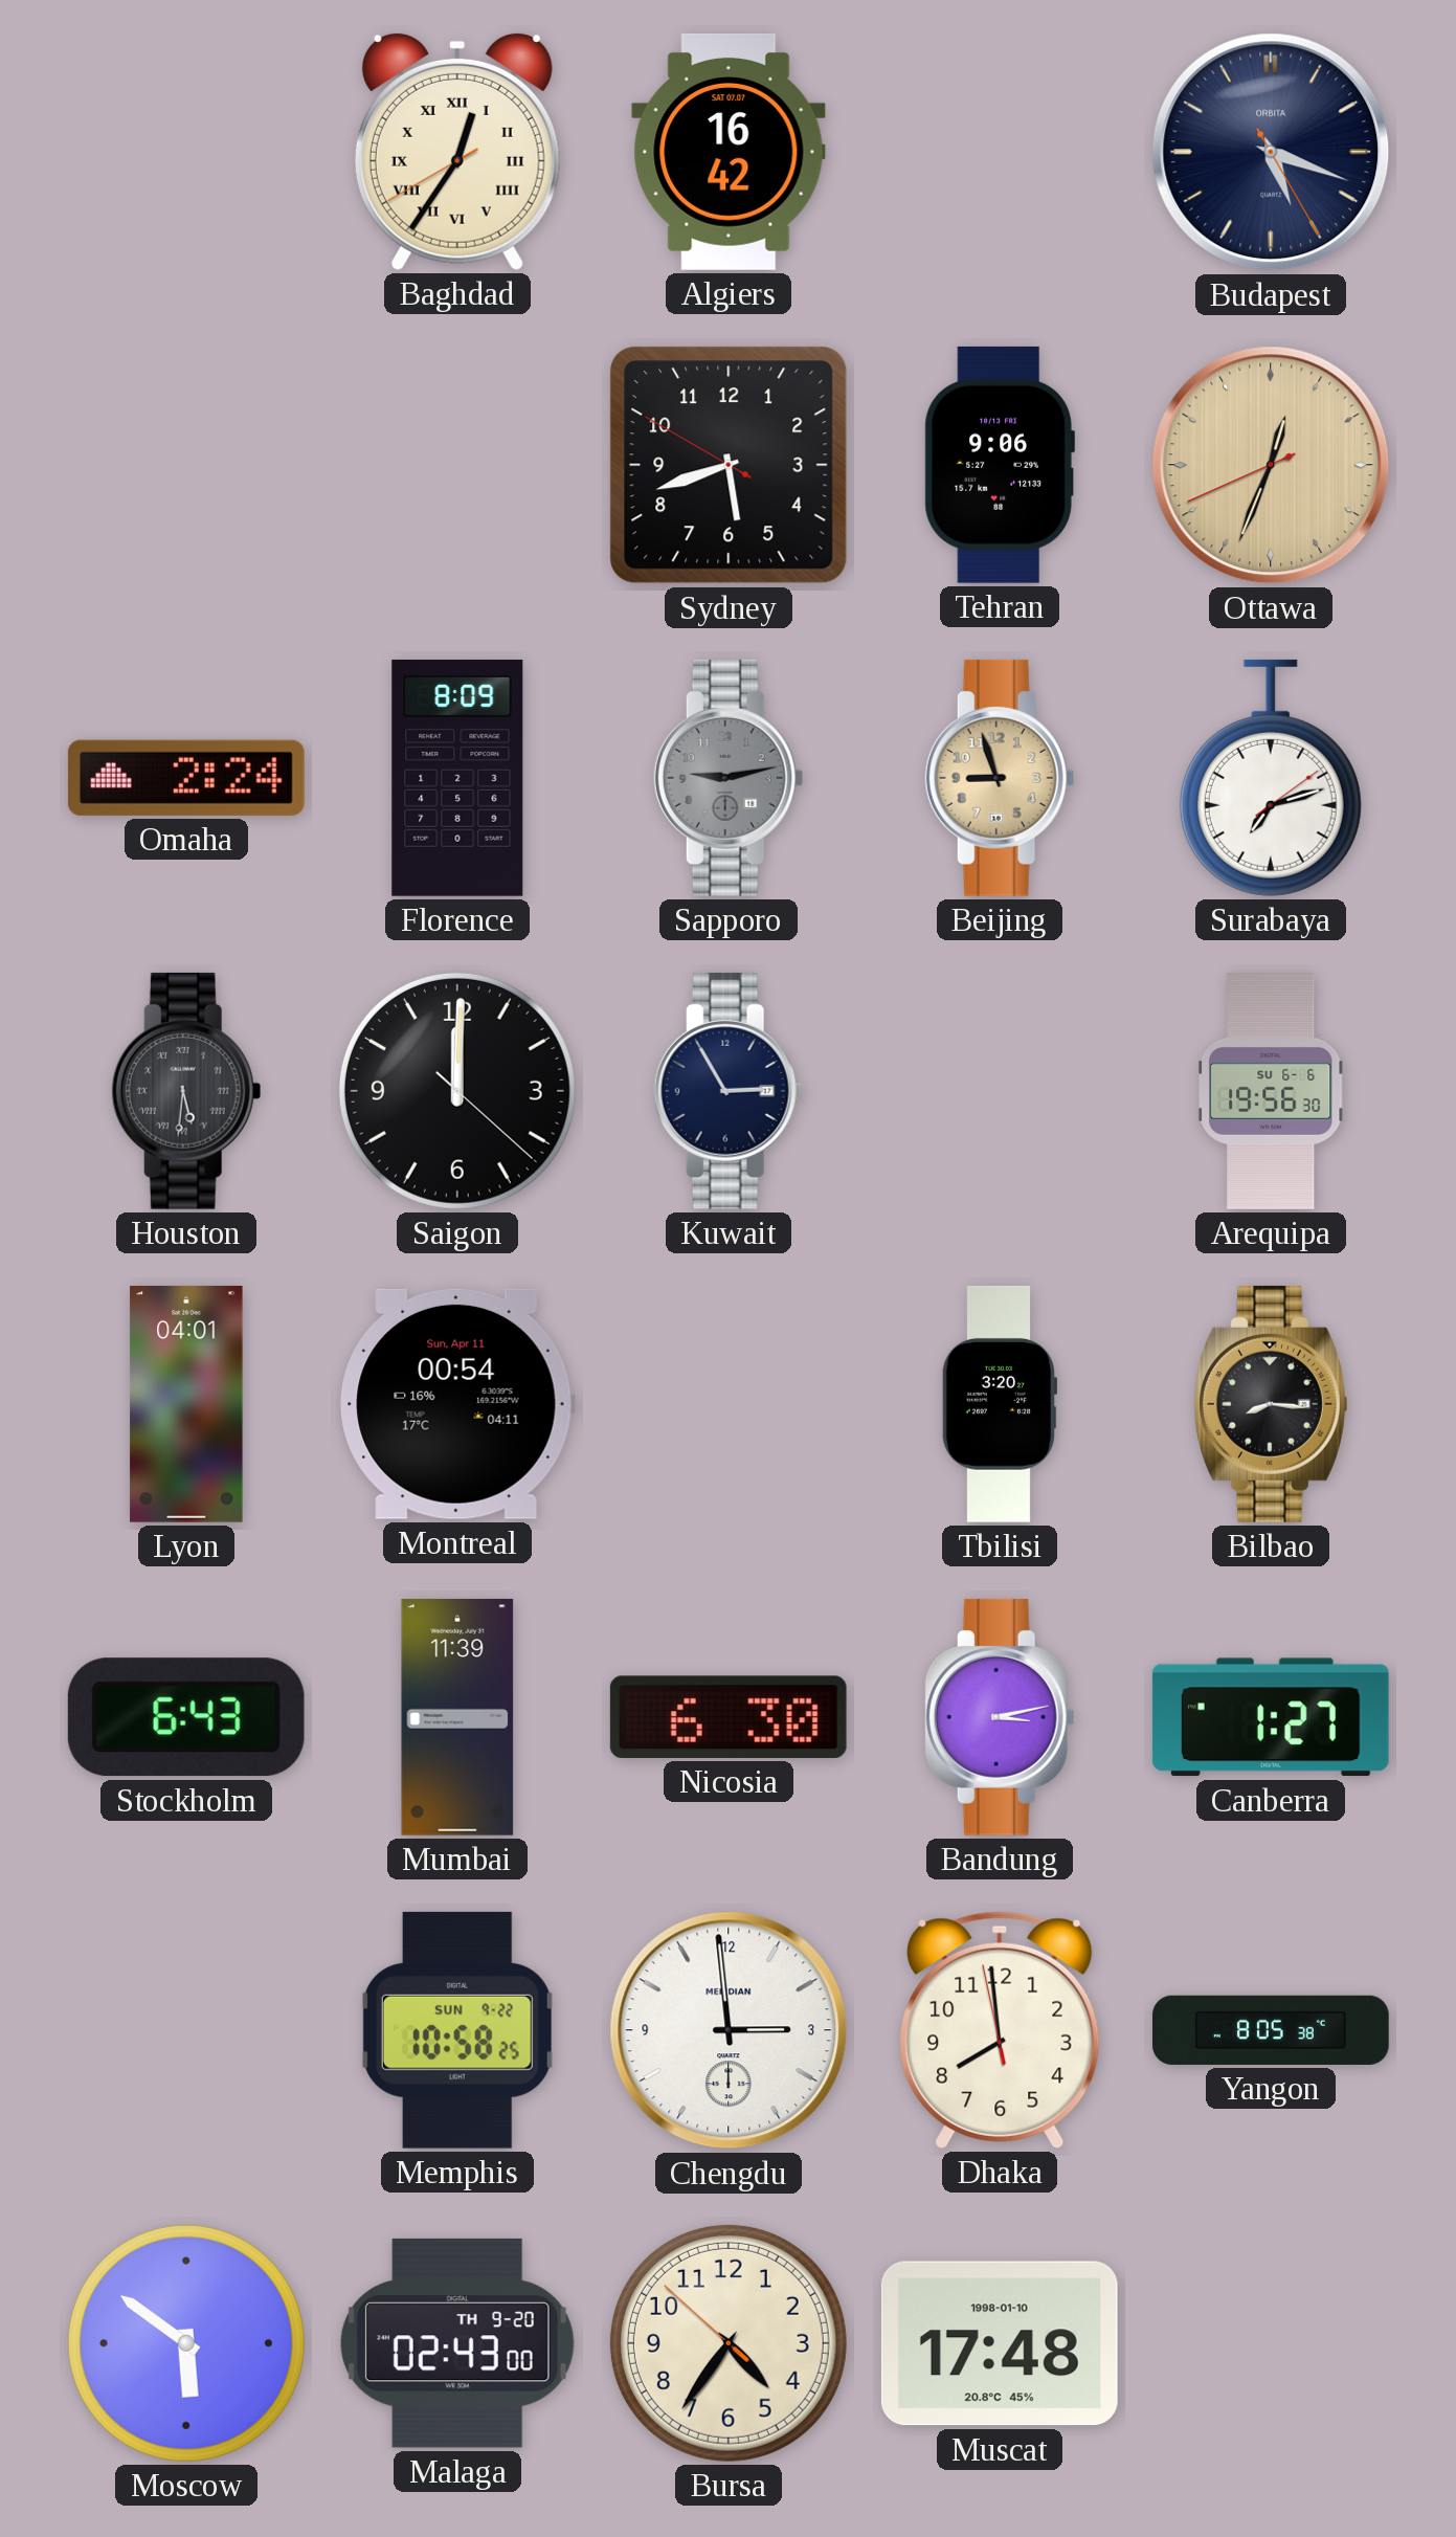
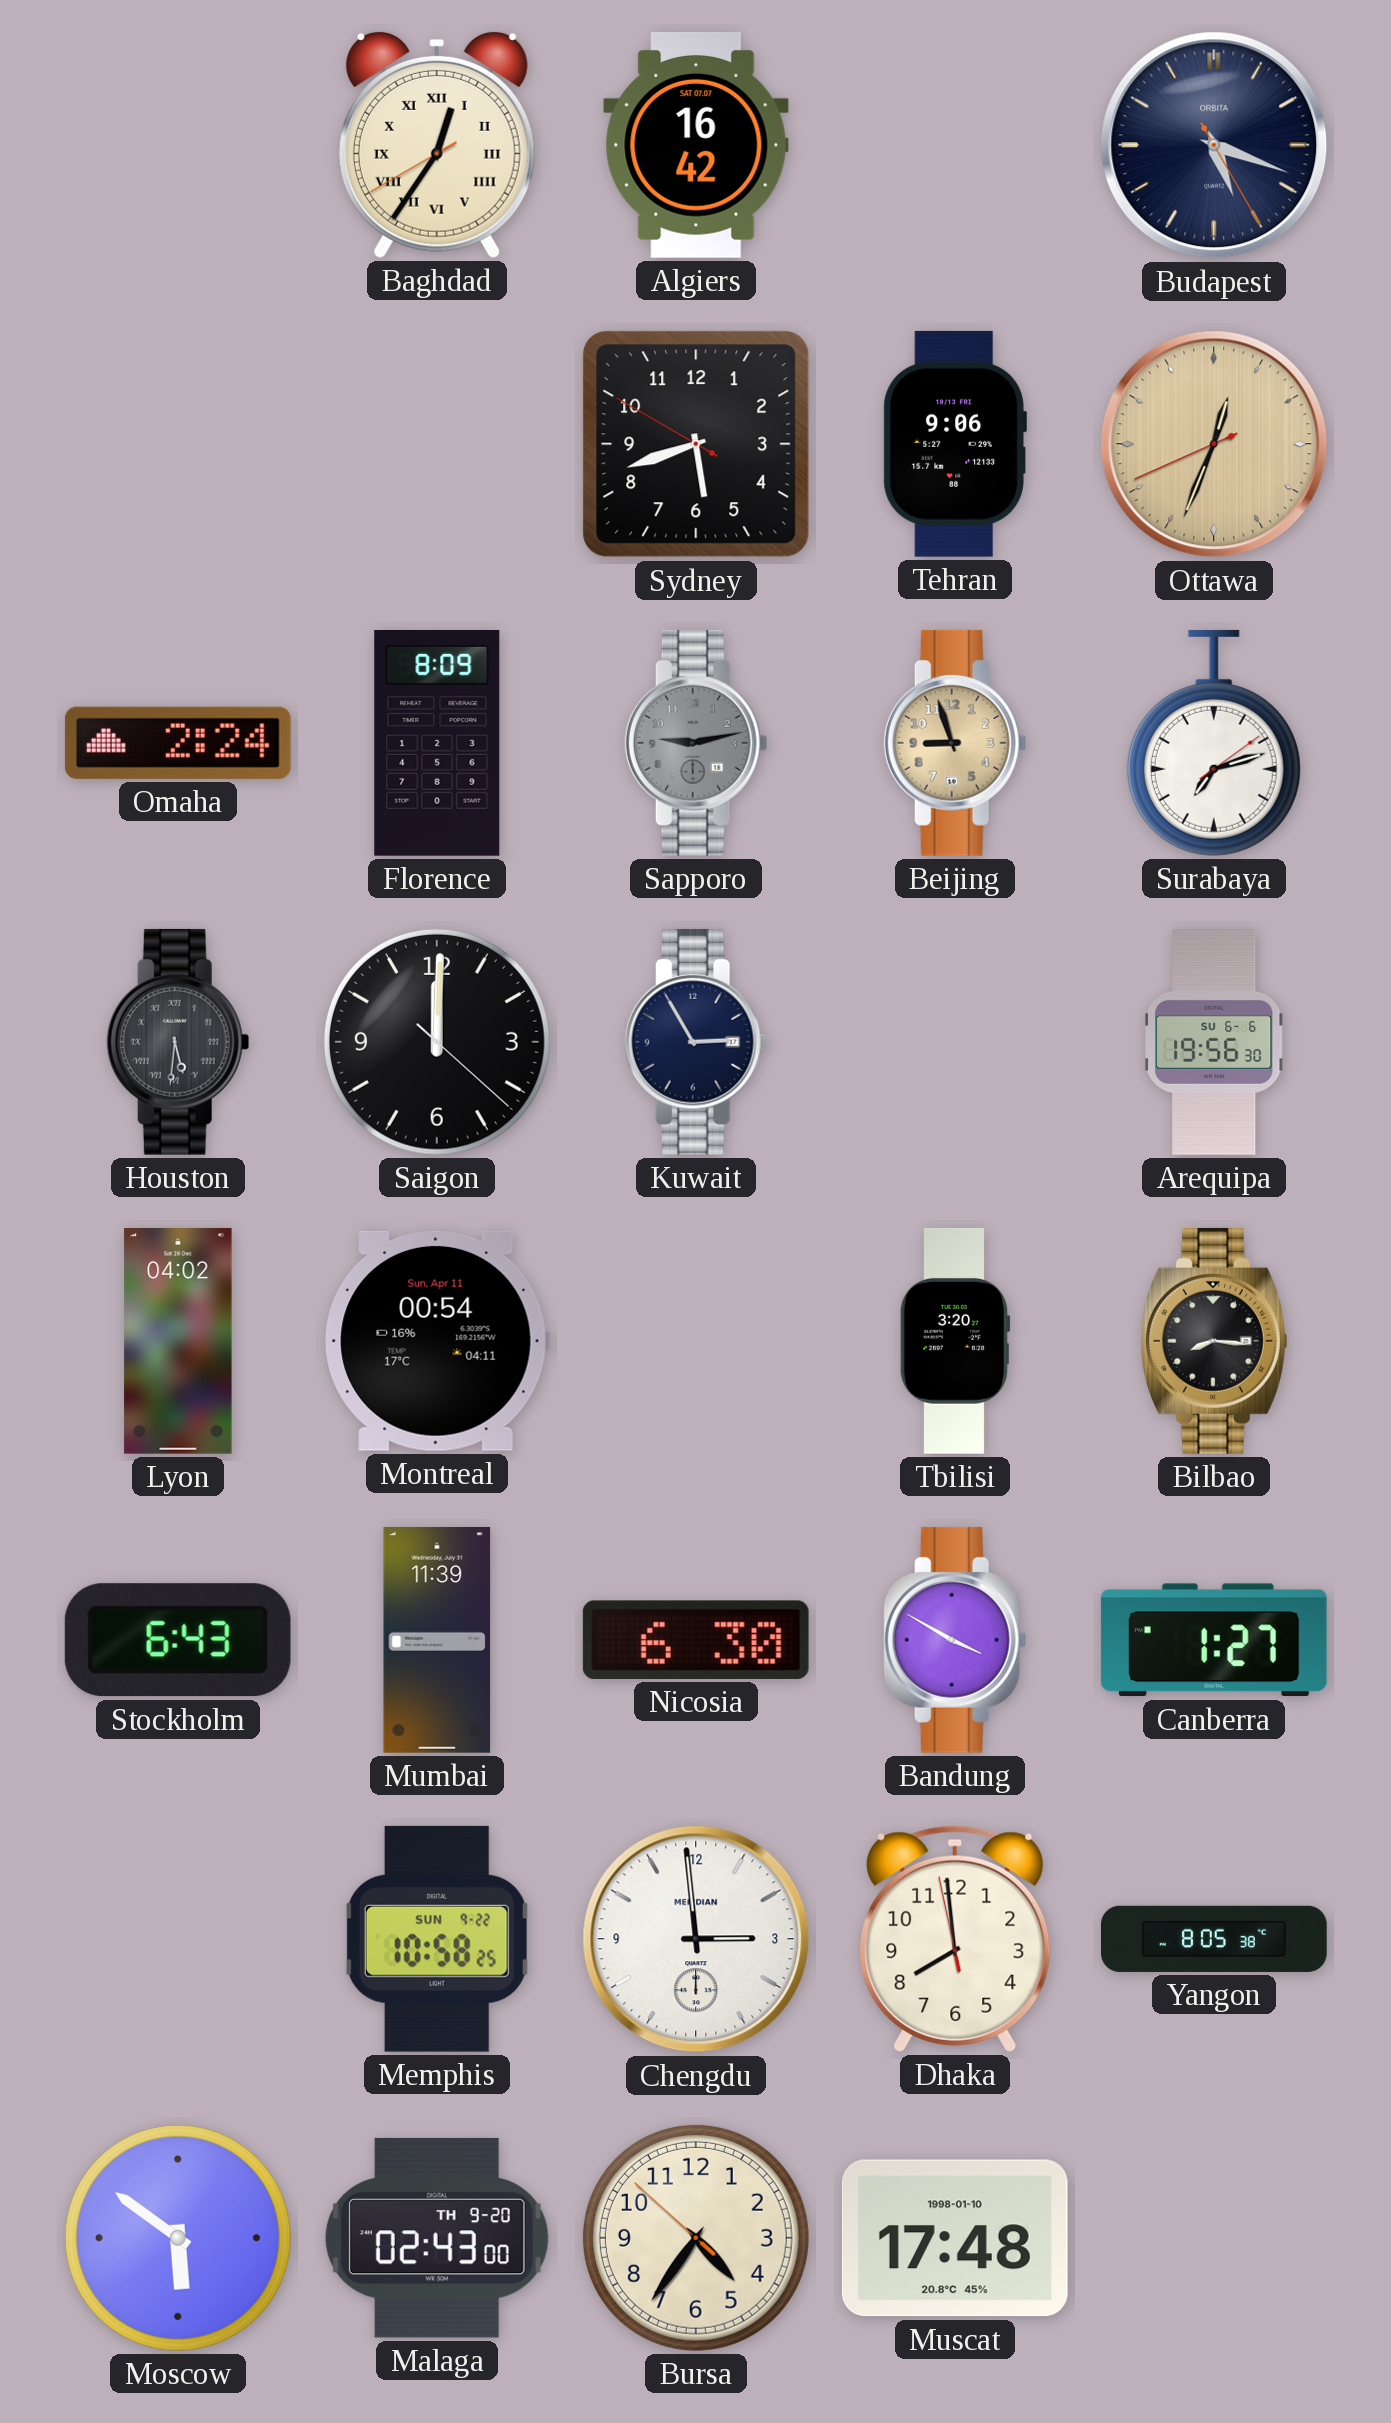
Lyon: 04:01 -> 04:02 (178, 1341)
Bandung: 3:13 -> 3:50 (955, 1640)
